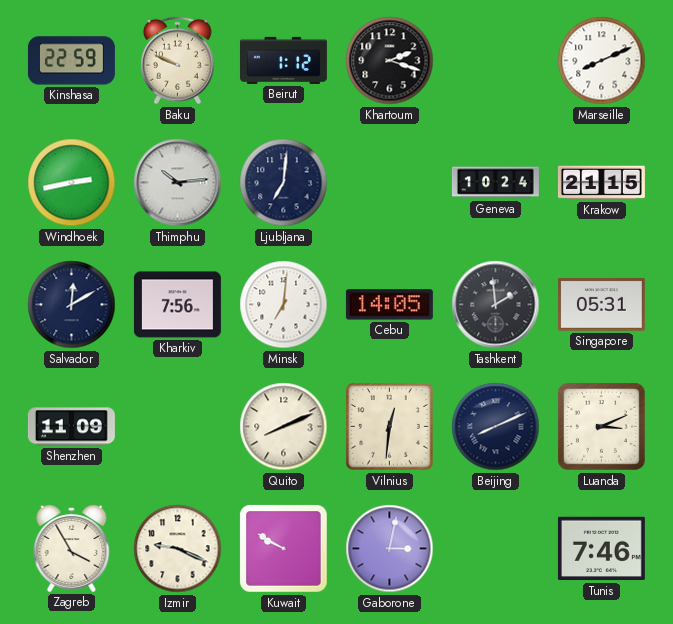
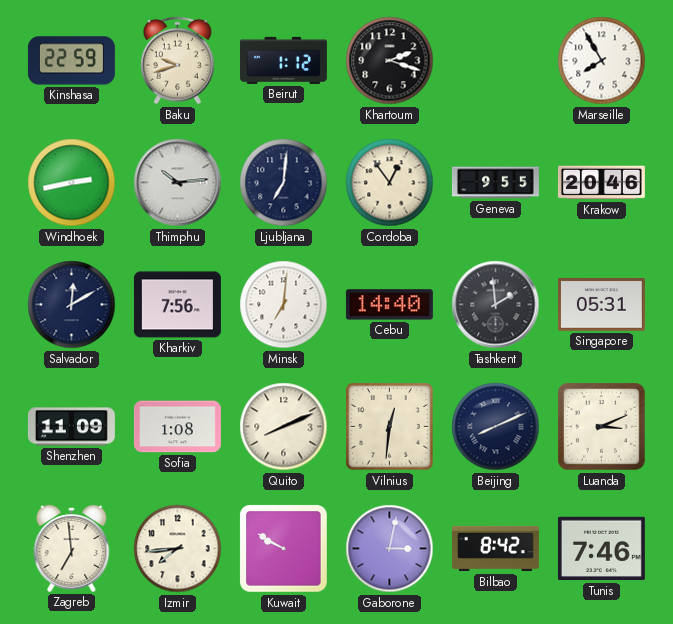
Baku: 9:49 -> 9:42 (178, 61)
Marseille: 8:11 -> 7:55 (602, 61)
Cordoba: none -> 12:54 (390, 183)
Geneva: 10:24 -> 9:55 (495, 183)
Krakow: 21:15 -> 20:46 (601, 183)
Cebu: 14:05 -> 14:40 (389, 305)
Sofia: none -> 1:08 (177, 427)
Zagreb: 3:55 -> 6:59 (72, 549)
Izmir: 9:19 -> 7:44 (178, 549)
Bilbao: none -> 8:42 (495, 549)
